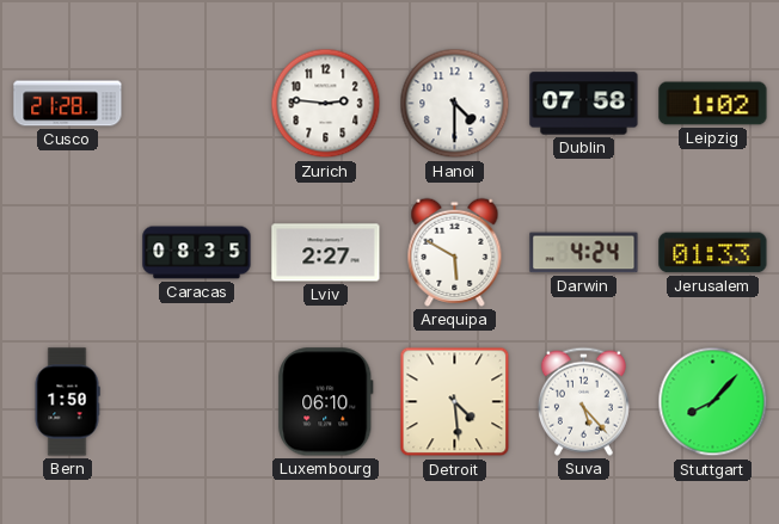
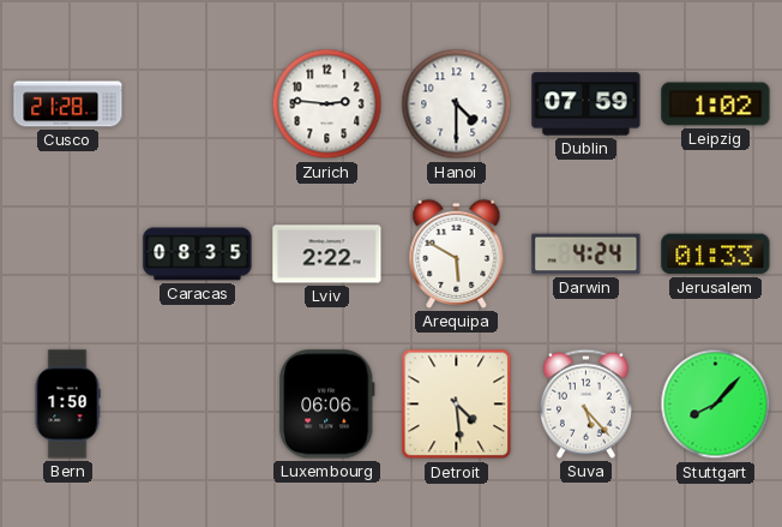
Dublin: 07:58 -> 07:59 (586, 104)
Lviv: 2:27 -> 2:22 (327, 254)
Luxembourg: 06:10 -> 06:06 (327, 405)
